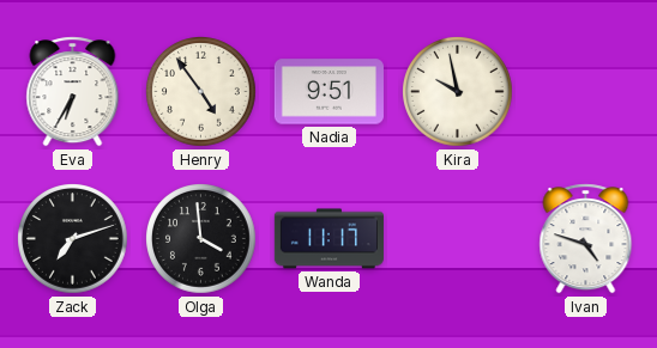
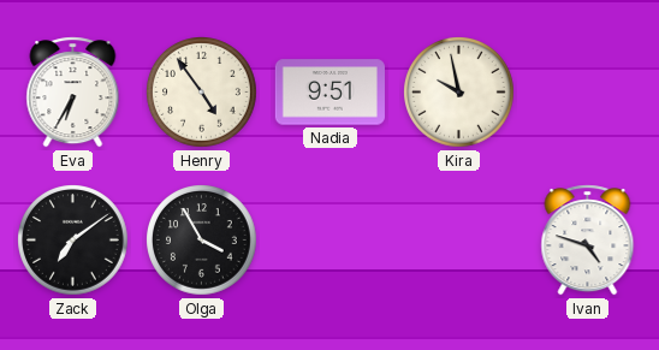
Zack: 7:12 -> 7:09 (73, 241)
Olga: 3:59 -> 3:55 (202, 241)
Wanda: 11:17 -> none (328, 239)
